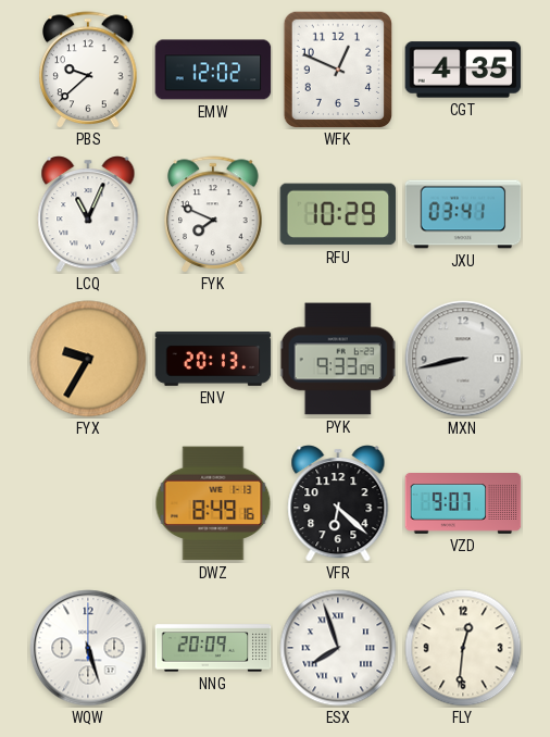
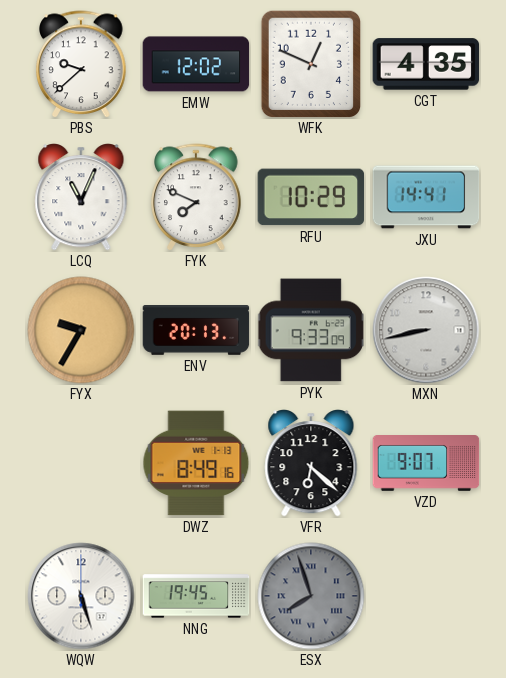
JXU: 03:41 -> 14:41 (426, 197)
NNG: 20:09 -> 19:45 (196, 596)
ESX dial: white -> grey (311, 596)
FLY: 12:31 -> none (463, 648)
